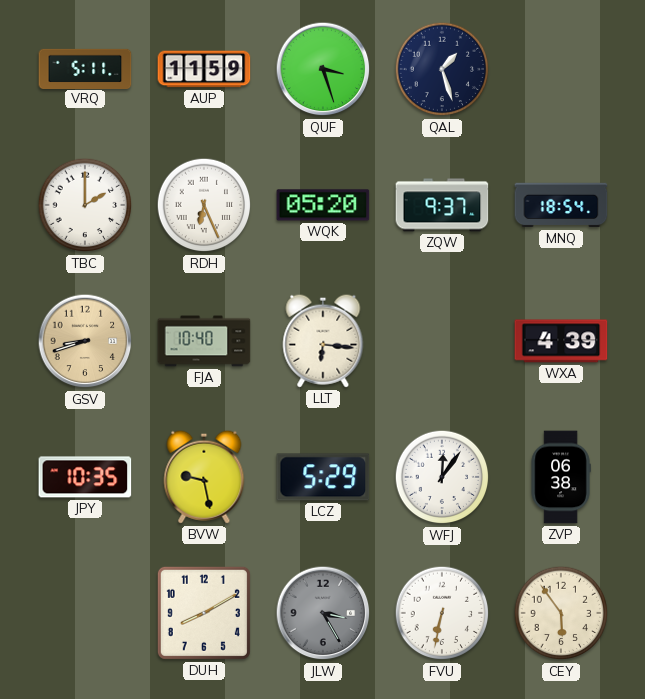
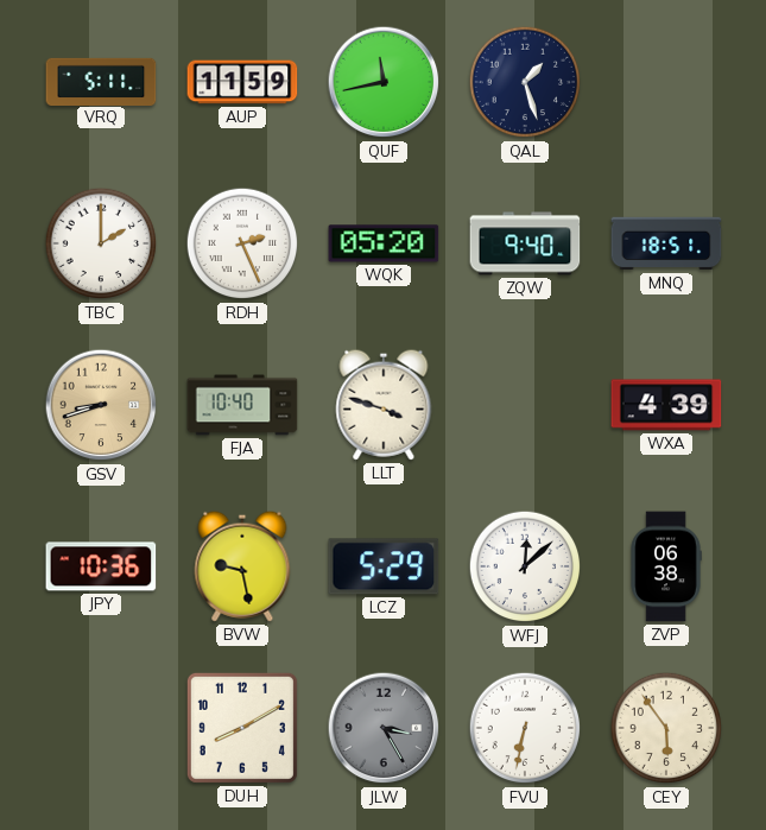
QUF: 3:27 -> 11:43 (384, 82)
RDH: 6:26 -> 2:26 (242, 243)
ZQW: 9:37 -> 9:40 (525, 243)
MNQ: 18:54 -> 18:51 (666, 243)
LLT: 6:16 -> 3:48 (384, 405)
JPY: 10:35 -> 10:36 (101, 566)
WFJ: 12:06 -> 12:08 (525, 566)
